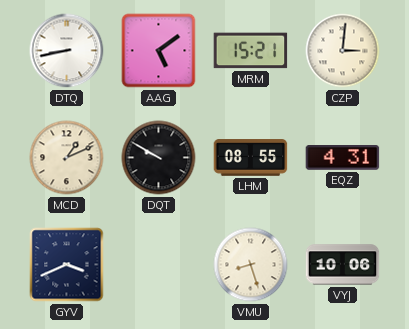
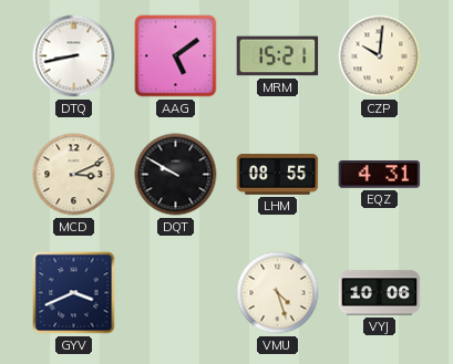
CZP: 3:01 -> 10:01 (380, 56)
MCD: 1:11 -> 3:11 (74, 175)
VMU: 8:27 -> 4:27 (278, 293)
